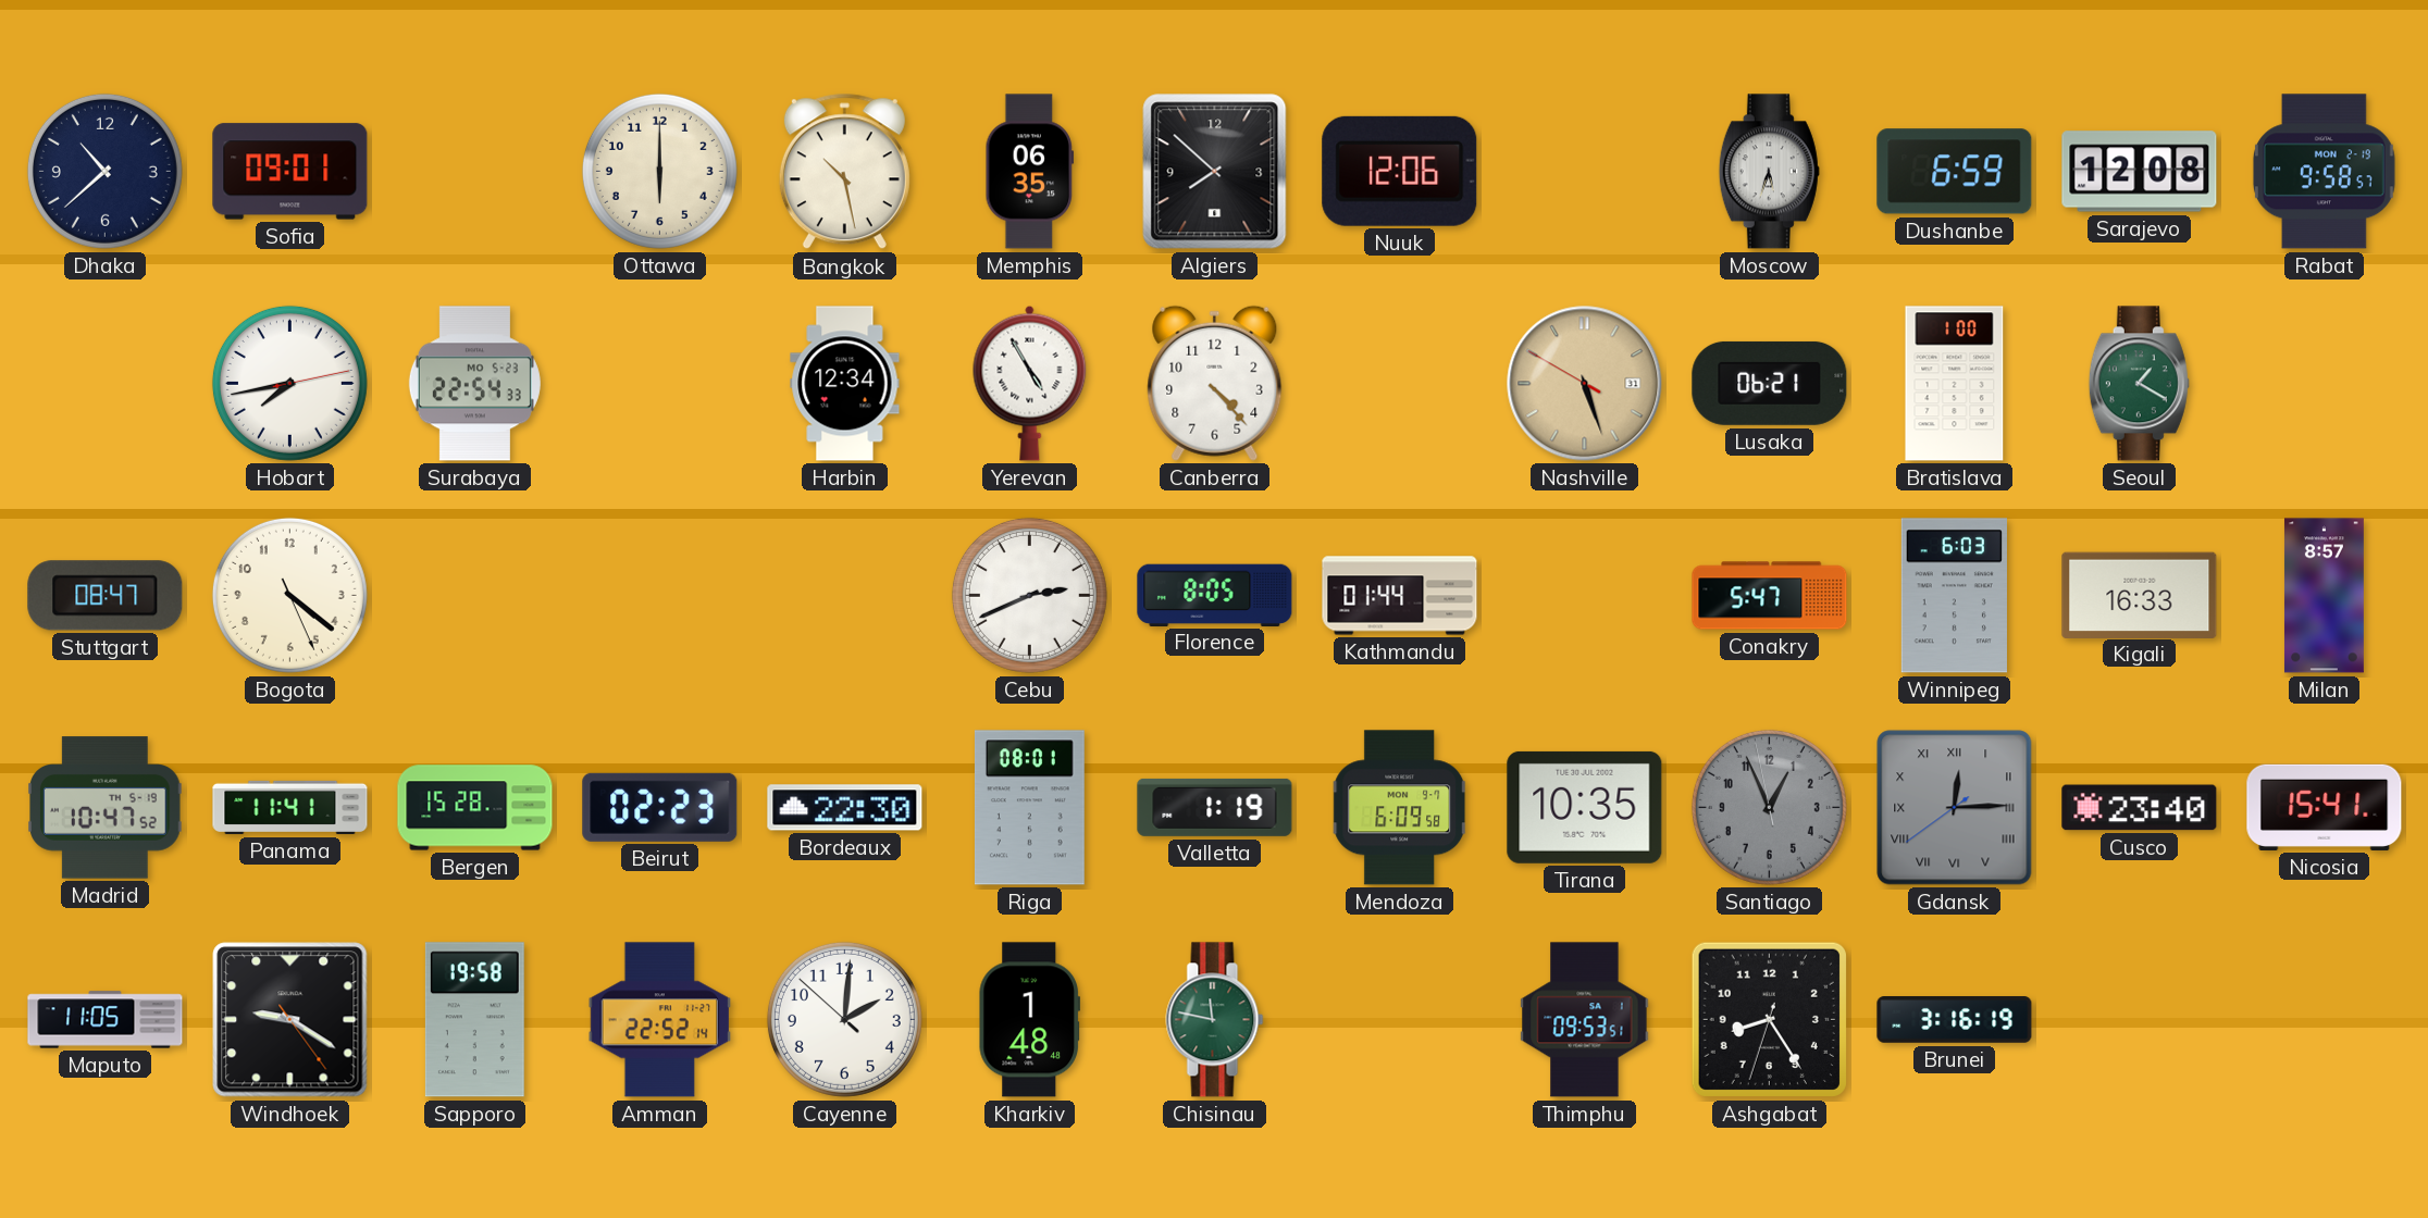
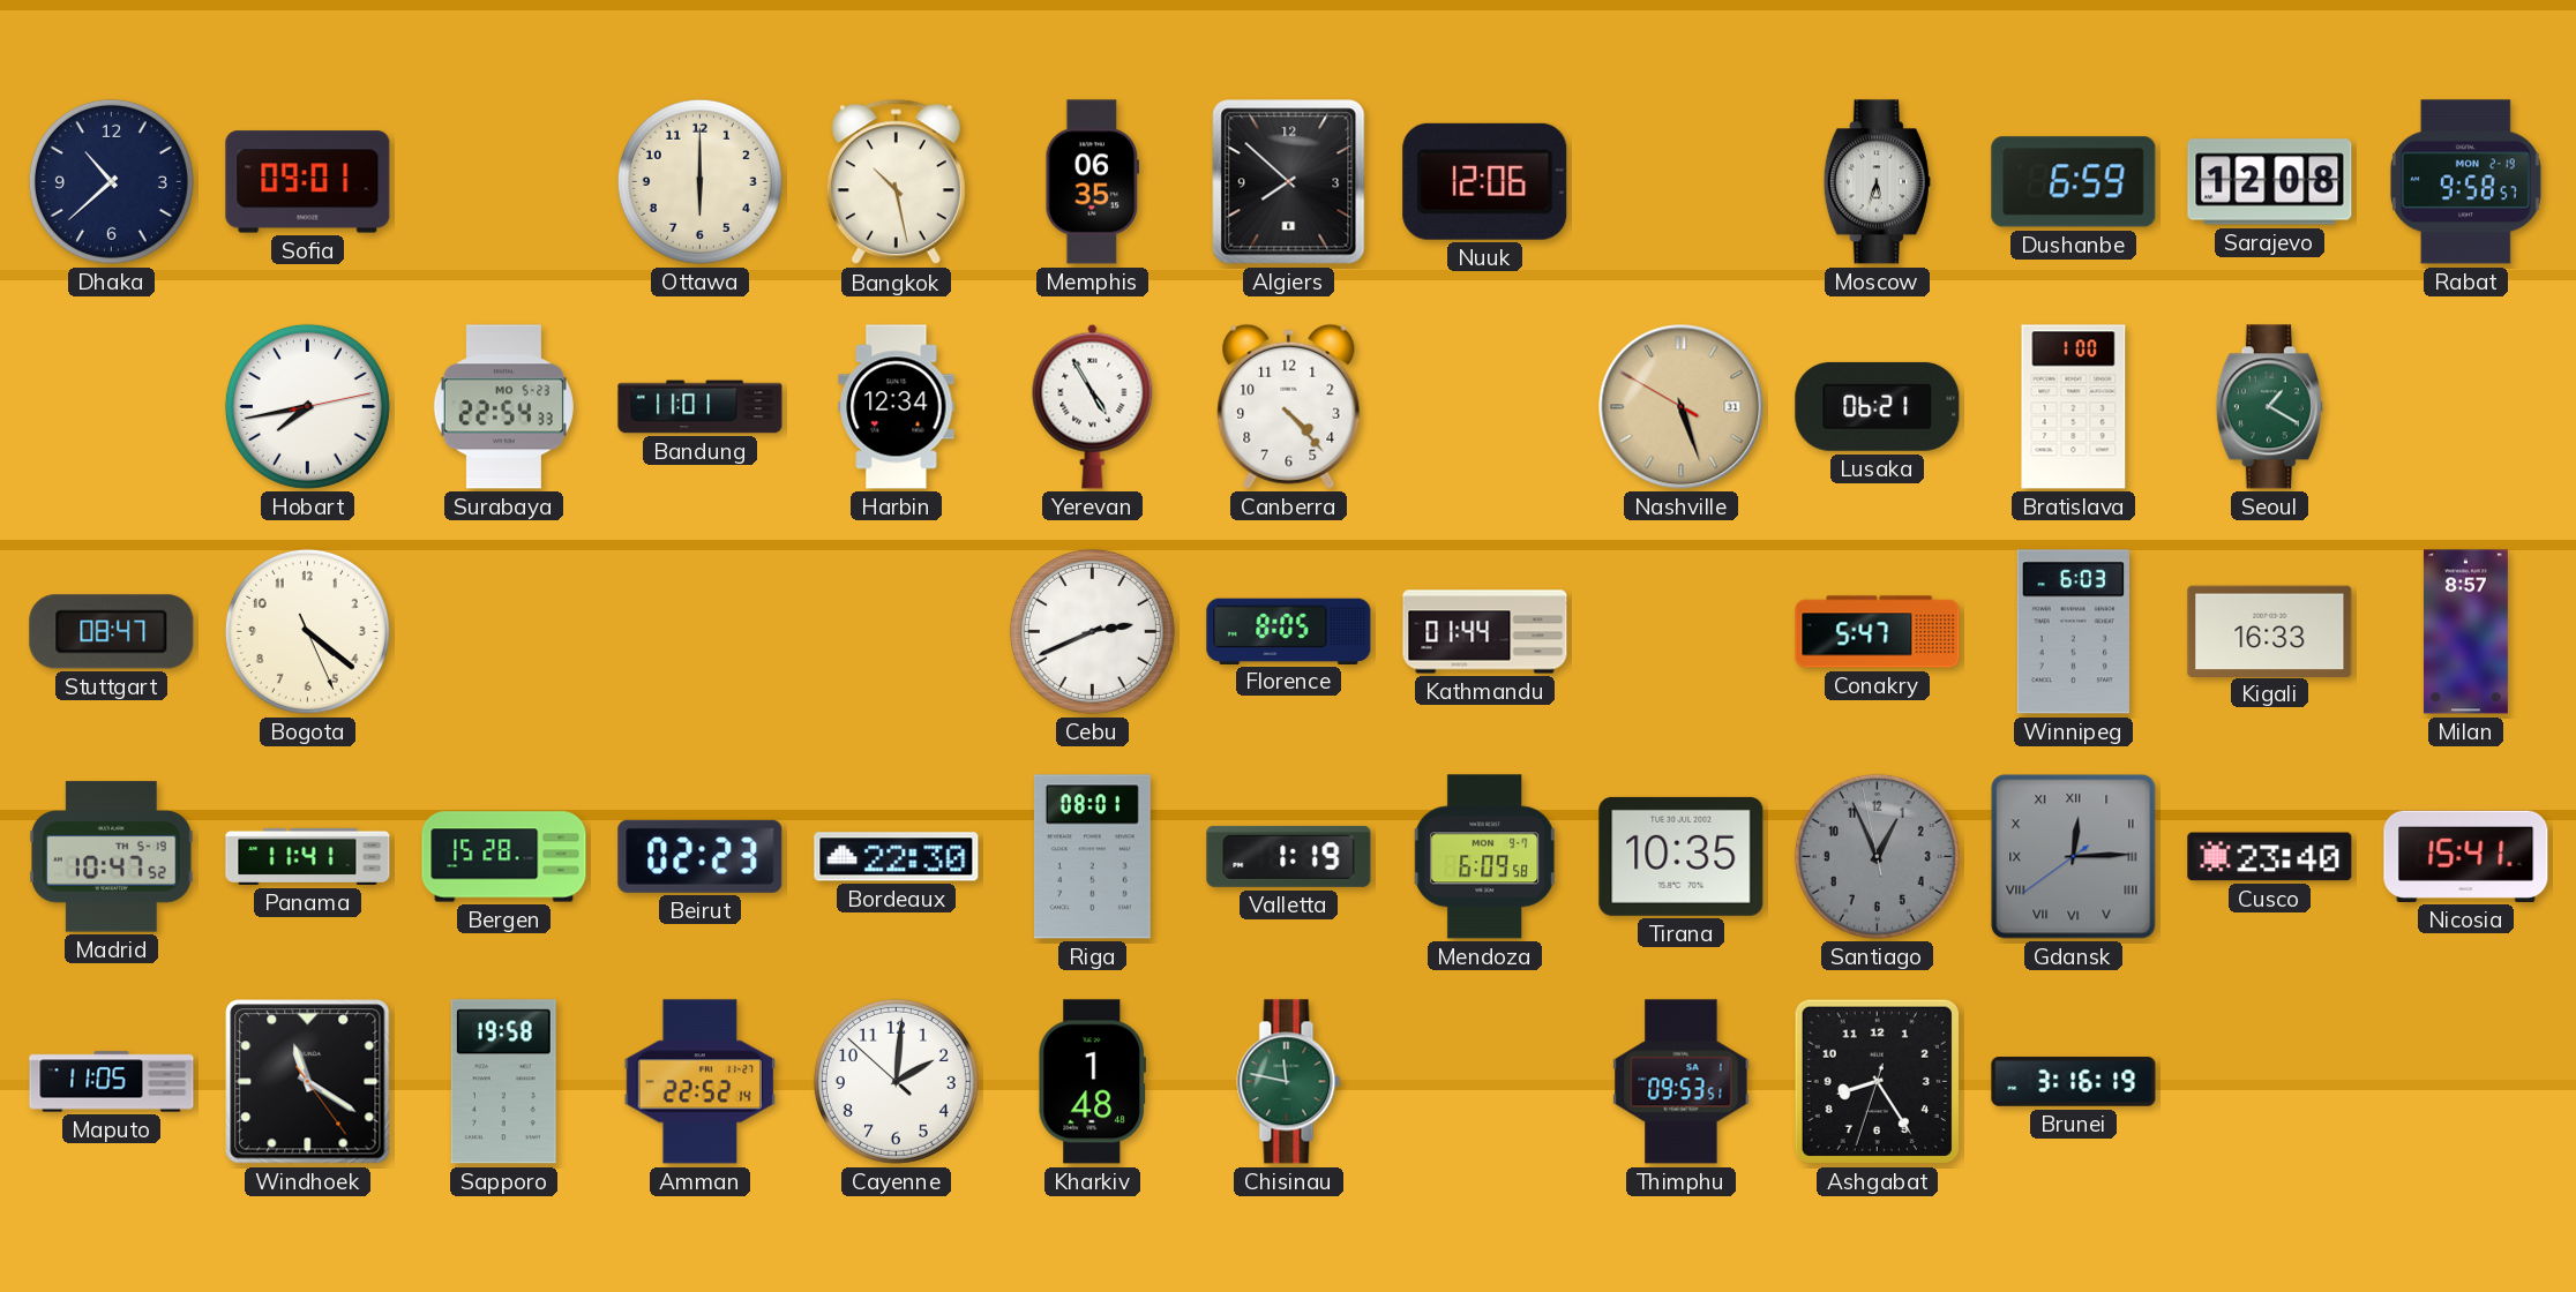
Bandung: none -> 11:01 (701, 407)
Windhoek: 9:20 -> 11:20 (308, 1082)
